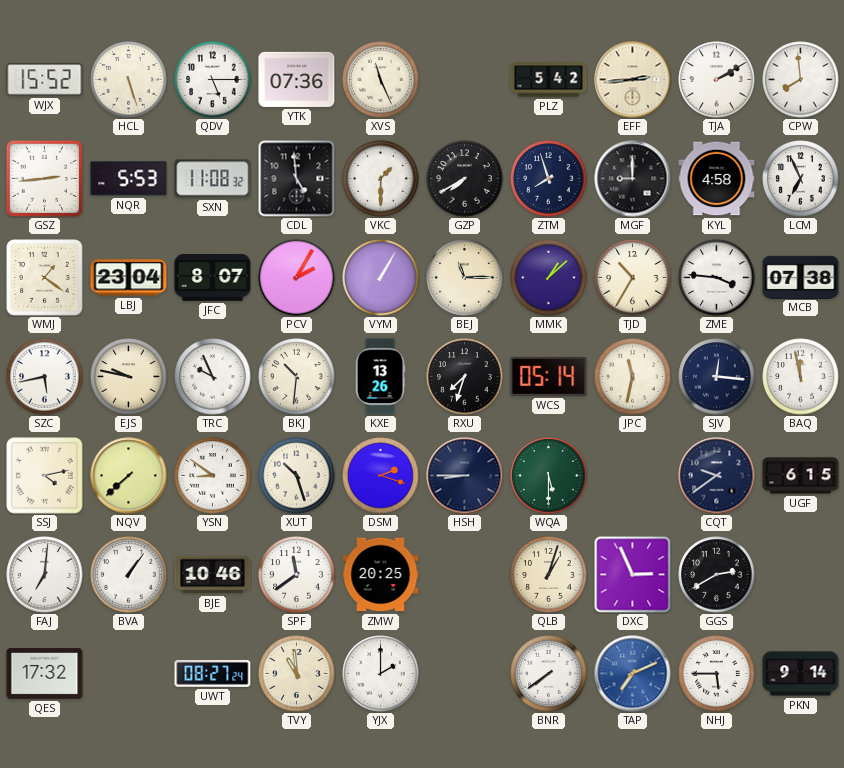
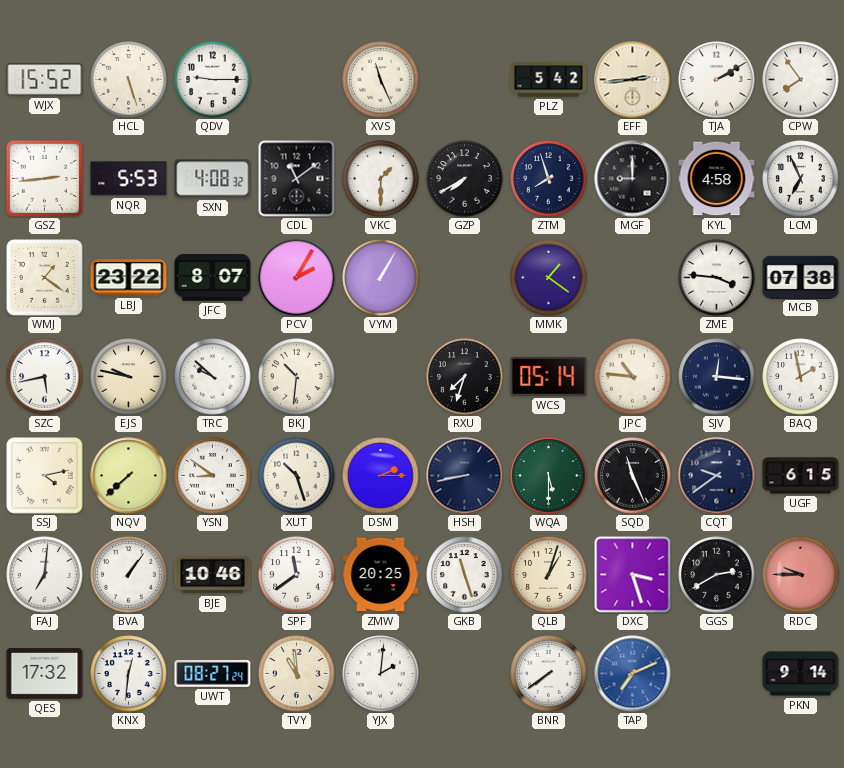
QDV: 5:15 -> 9:15 (213, 80)
YTK: 07:36 -> none (297, 79)
CPW: 7:59 -> 7:54 (801, 80)
SXN: 11:08 -> 4:08 (213, 179)
CDL: 4:59 -> 11:09 (297, 179)
LBJ: 23:04 -> 23:22 (129, 278)
BEJ: 11:15 -> none (465, 278)
MMK: 1:08 -> 1:21 (549, 278)
TJD: 10:35 -> none (633, 278)
TRC: 9:56 -> 9:52 (213, 377)
KXE: 13:26 -> none (380, 377)
JPC: 11:32 -> 10:46 (633, 377)
BAQ: 11:58 -> 1:58 (801, 377)
DSM: 2:18 -> 2:15 (381, 476)
HSH: 8:45 -> 8:43 (465, 476)
SQD: none -> 11:26 (633, 476)
GKB: none -> 11:27 (465, 575)
DXC: 2:56 -> 3:27 (633, 575)
RDC: none -> 9:45 (801, 575)
KNX: none -> 12:31 (129, 674)
YJX: 2:00 -> 2:01 (381, 674)
NHJ: 5:45 -> none (717, 674)
